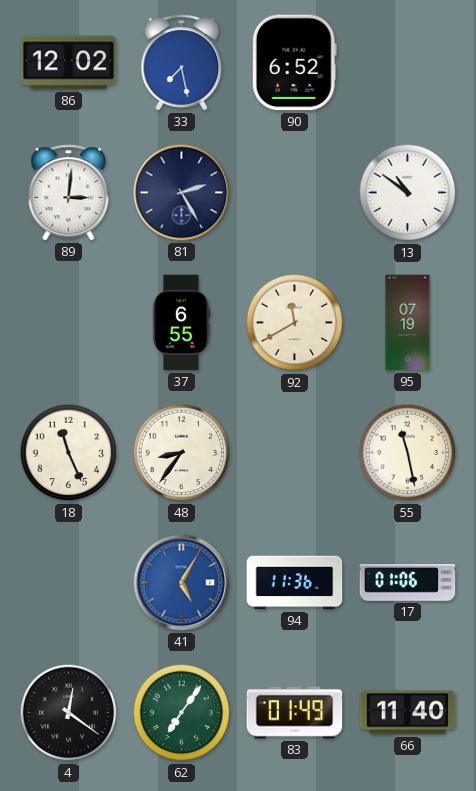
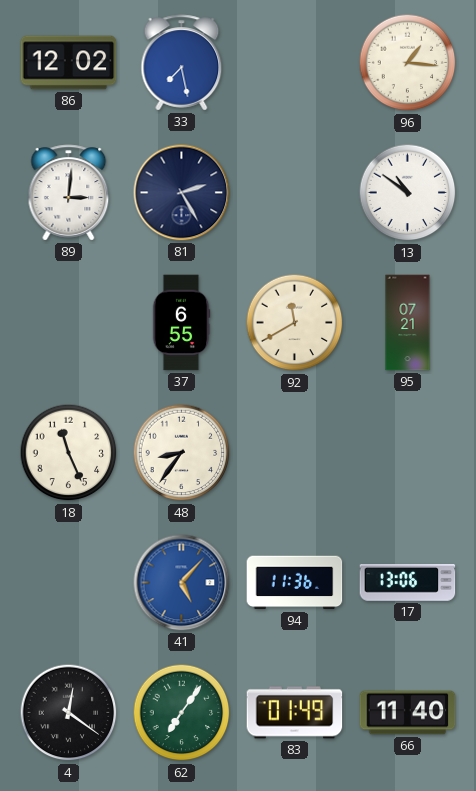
90: 6:52 -> none (294, 63)
96: none -> 1:16 (408, 63)
95: 07:19 -> 07:21 (408, 323)
55: 11:28 -> none (408, 453)
41: 5:05 -> 5:07 (182, 583)
17: 01:06 -> 13:06 (408, 583)
